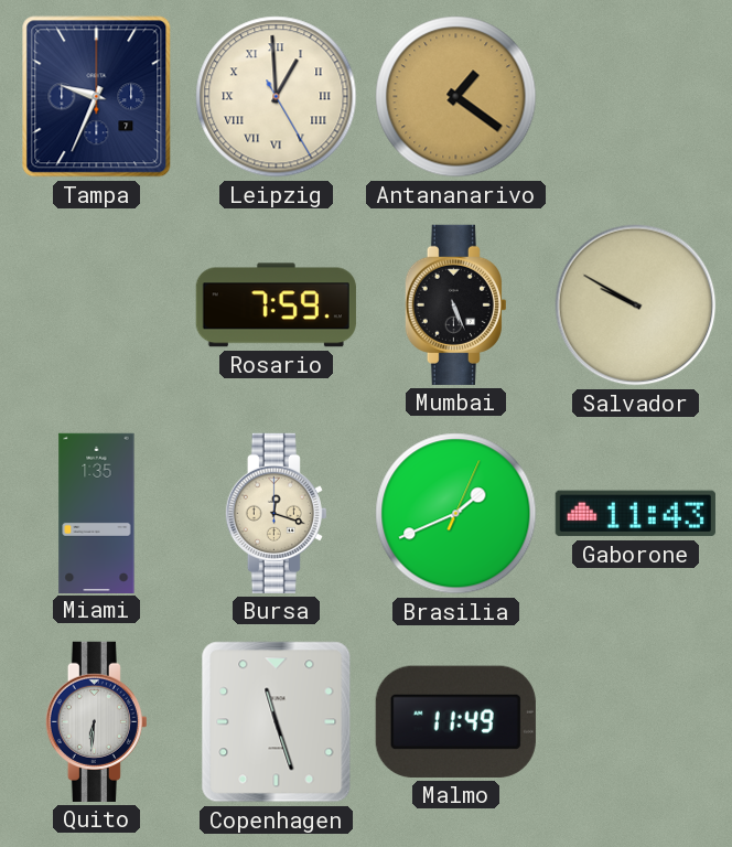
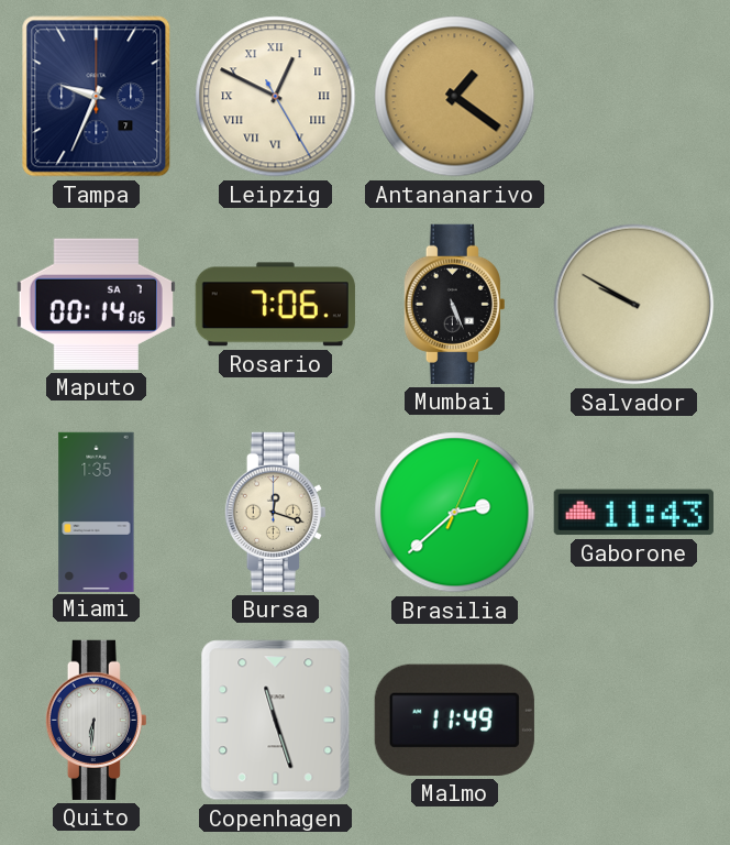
Leipzig: 12:59 -> 12:49 (276, 97)
Maputo: none -> 00:14 (96, 304)
Rosario: 7:59 -> 7:06 (275, 305)
Brasilia: 1:41 -> 2:38 (455, 513)
